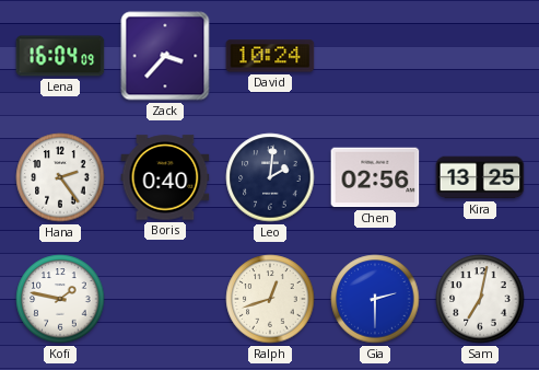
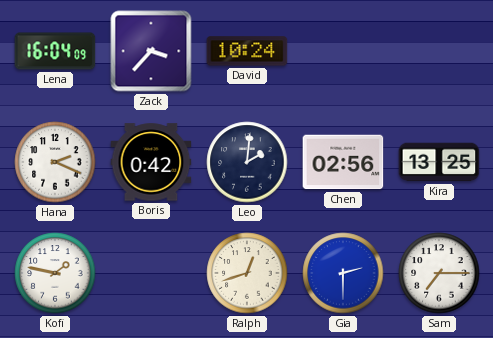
Hana: 2:24 -> 2:19 (55, 162)
Boris: 0:40 -> 0:42 (151, 162)
Sam: 7:02 -> 7:15 (439, 273)
